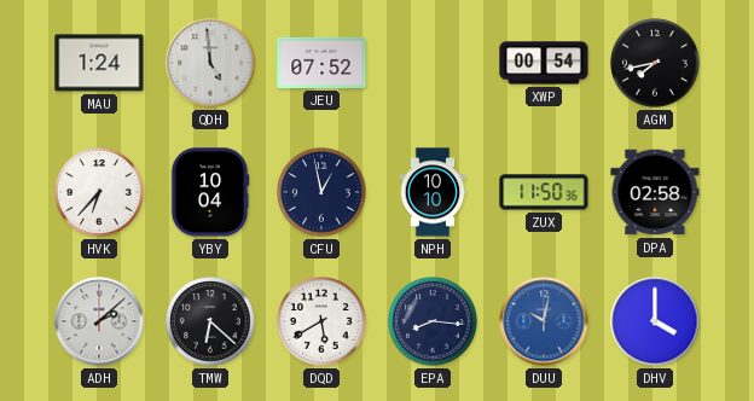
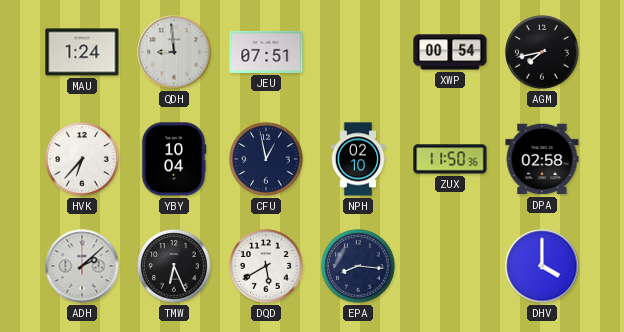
QDH: 4:59 -> 8:59 (174, 52)
JEU: 07:52 -> 07:51 (266, 52)
NPH: 10:10 -> 02:10 (358, 159)
TMW: 6:22 -> 6:26 (174, 266)
DUU: 10:02 -> none (544, 321)
